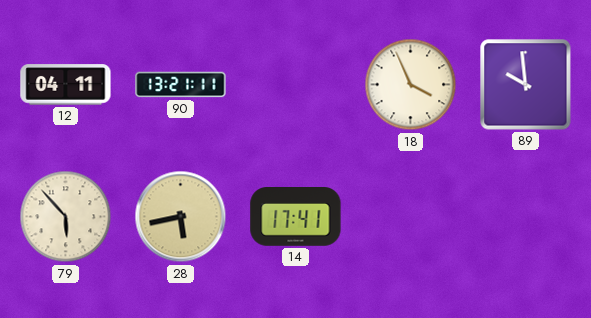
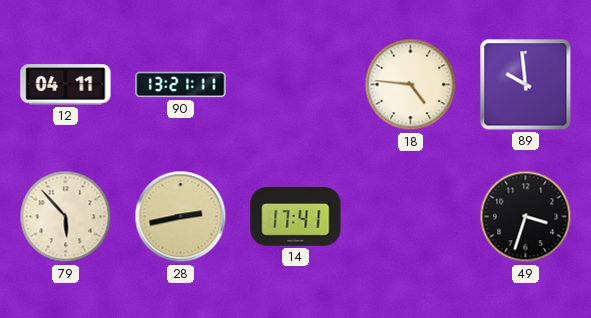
18: 3:56 -> 4:46 (411, 85)
28: 5:43 -> 2:43 (181, 217)
49: none -> 3:33 (526, 217)
